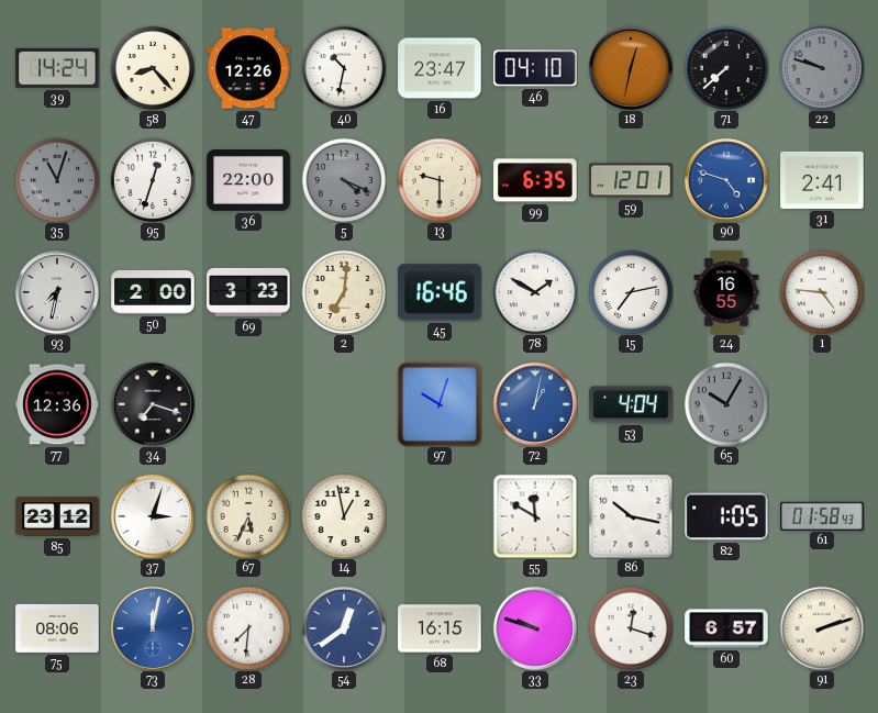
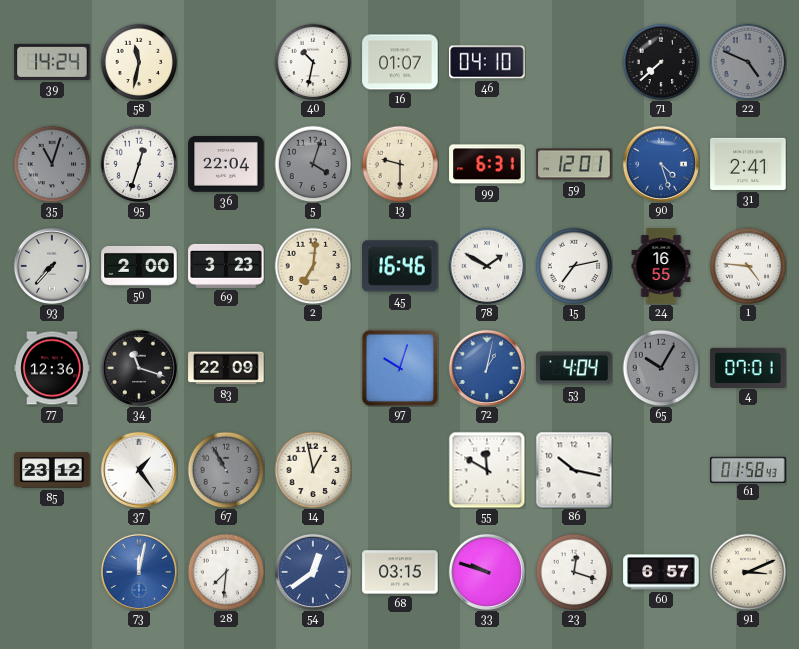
58: 8:23 -> 11:32 (139, 62)
47: 12:26 -> none (248, 68)
16: 23:47 -> 01:07 (400, 62)
18: 12:32 -> none (631, 68)
22: 9:48 -> 4:49 (748, 62)
36: 22:00 -> 22:04 (226, 165)
5: 4:19 -> 4:03 (313, 164)
99: 6:35 -> 6:31 (487, 164)
90: 4:48 -> 4:27 (661, 164)
93: 7:32 -> 7:37 (52, 266)
34: 7:18 -> 11:18 (139, 368)
83: none -> 22:09 (226, 368)
4: none -> 07:01 (748, 367)
37: 3:03 -> 1:24 (139, 470)
67: 5:34 -> 10:55 (226, 470)
67 dial: cream -> grey (226, 470)
82: 1:05 -> none (726, 516)
75: 08:06 -> none (57, 628)
68: 16:15 -> 03:15 (400, 572)
91: 2:12 -> 3:11 (748, 572)
